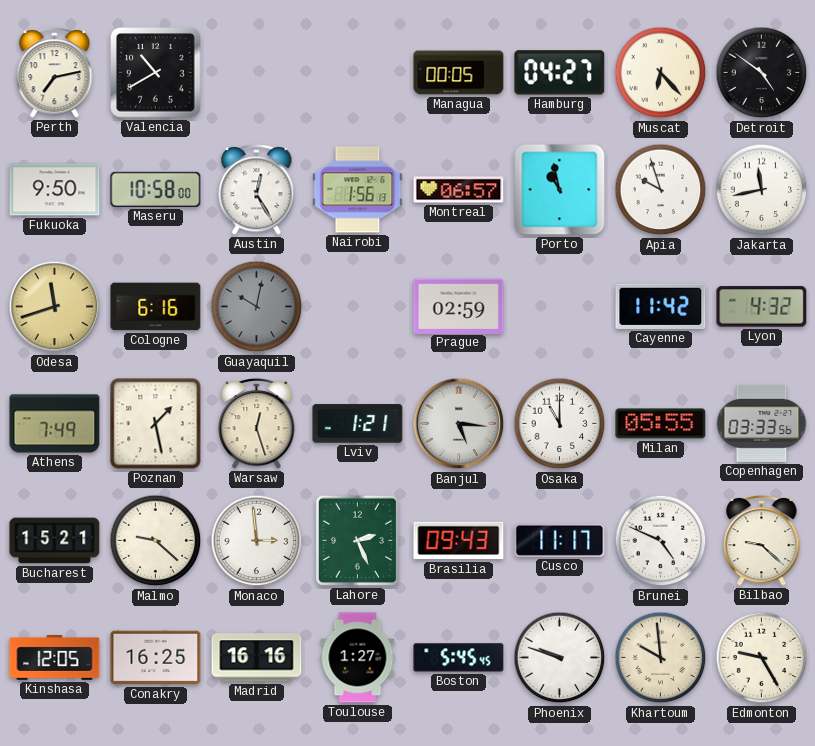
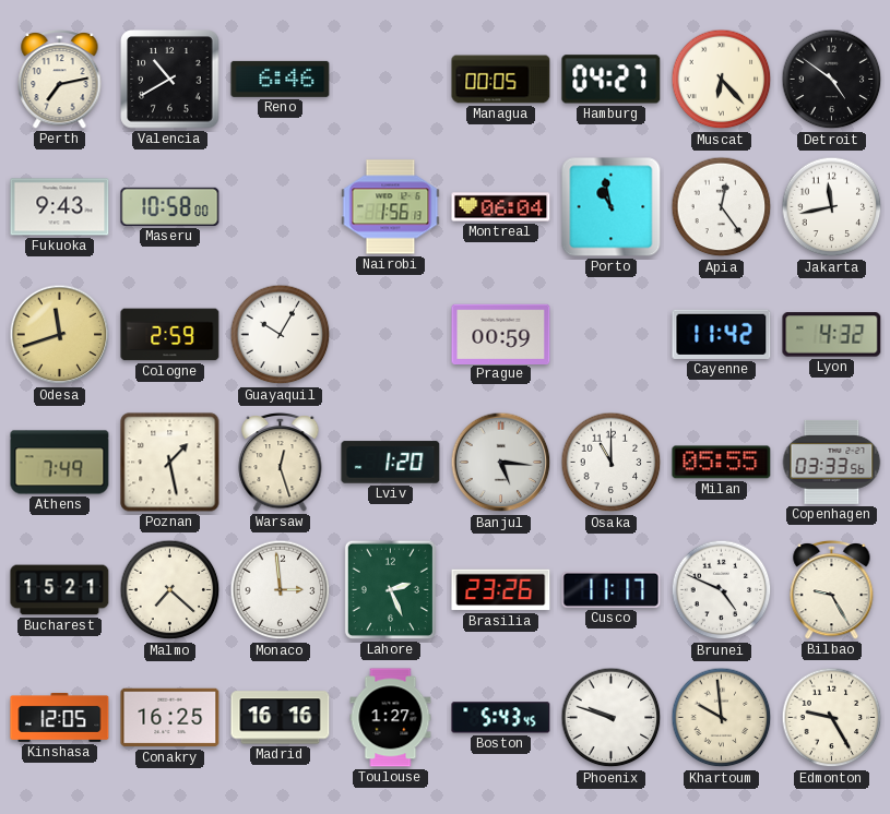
Reno: none -> 6:46 (281, 79)
Fukuoka: 9:50 -> 9:43 (60, 207)
Austin: 12:25 -> none (257, 189)
Montreal: 06:57 -> 06:04 (501, 207)
Apia: 9:57 -> 12:24 (722, 207)
Cologne: 6:16 -> 2:59 (170, 335)
Guayaquil: 10:02 -> 10:05 (281, 335)
Guayaquil dial: grey -> white (281, 335)
Prague: 02:59 -> 00:59 (501, 334)
Lviv: 1:21 -> 1:20 (391, 463)
Malmo: 9:22 -> 7:22 (170, 590)
Brasilia: 09:43 -> 23:26 (501, 590)
Bilbao: 9:22 -> 9:25 (832, 589)
Boston: 5:45 -> 5:43 (501, 718)
